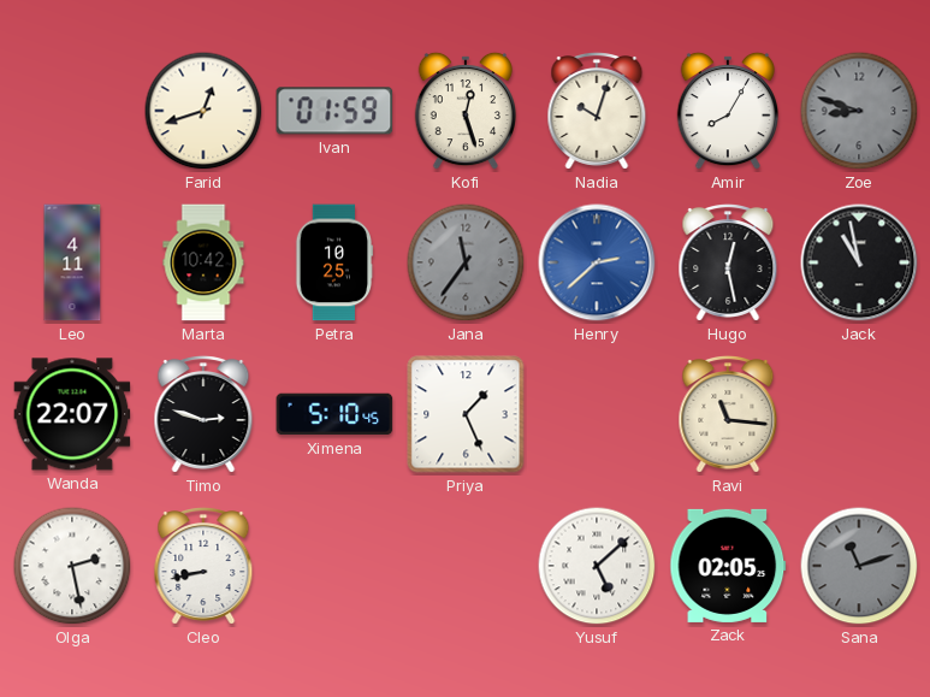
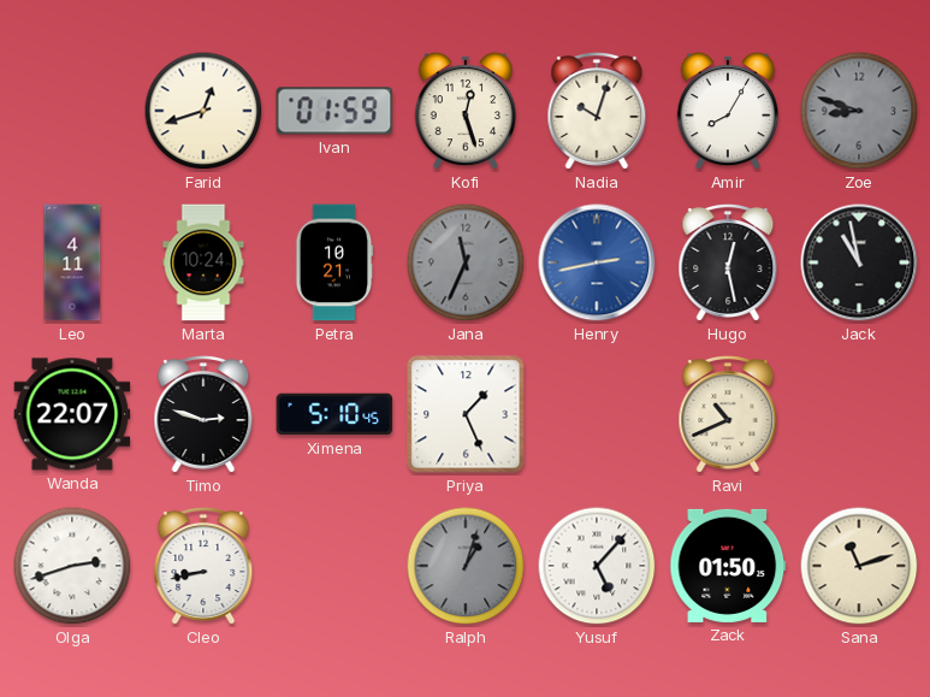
Marta: 10:42 -> 10:24 (203, 262)
Petra: 10:25 -> 10:21 (334, 262)
Jana: 11:36 -> 11:34 (466, 262)
Henry: 2:38 -> 2:43 (597, 262)
Ravi: 11:16 -> 10:41 (728, 415)
Olga: 2:28 -> 2:42 (72, 566)
Ralph: none -> 1:03 (466, 566)
Yusuf: 5:08 -> 5:07 (597, 566)
Zack: 02:05 -> 01:50 (728, 566)
Sana dial: grey -> cream (859, 566)
